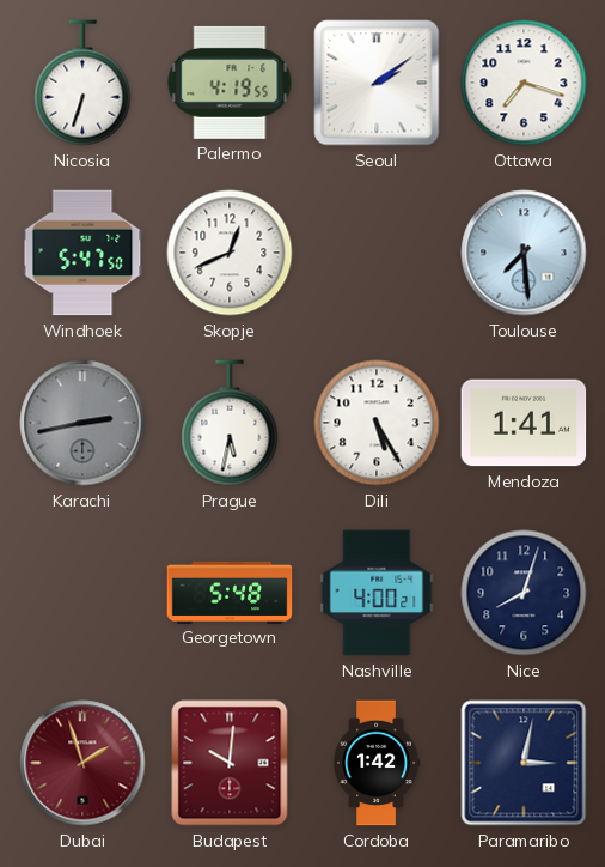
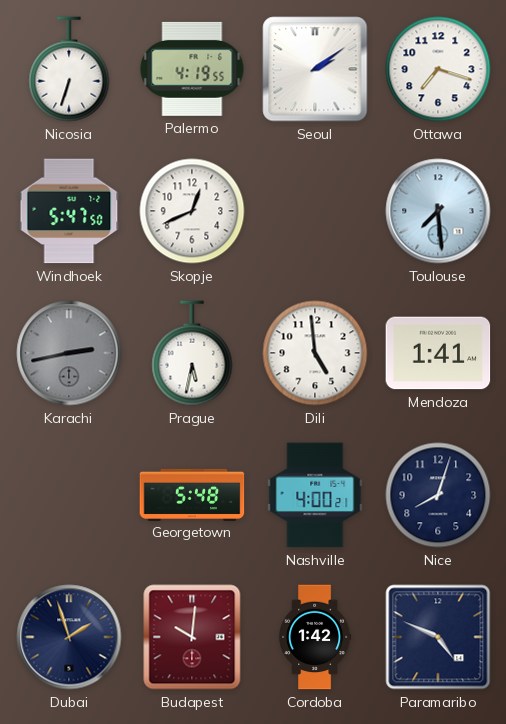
Dili: 5:25 -> 4:59 (315, 353)
Dubai dial: burgundy -> navy (69, 637)
Paramaribo: 3:02 -> 4:49 (438, 637)
